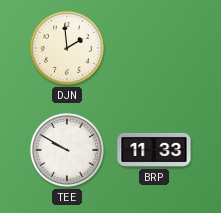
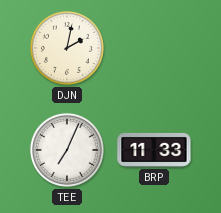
DJN: 1:59 -> 2:02 (67, 48)
TEE: 9:50 -> 7:04 (67, 150)
